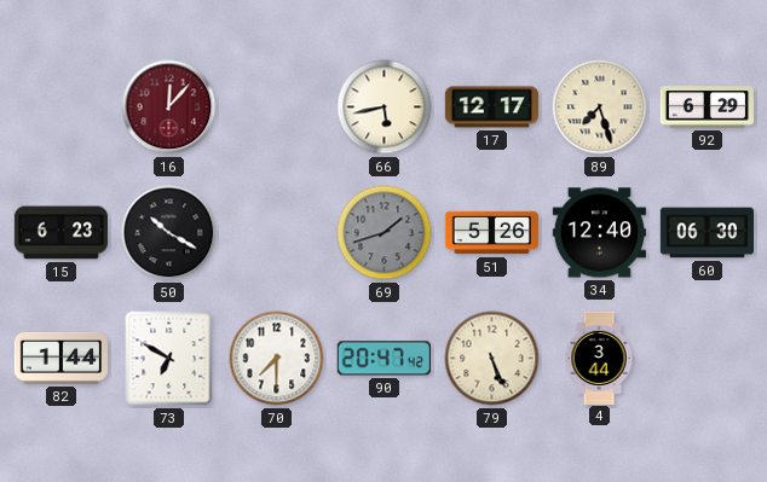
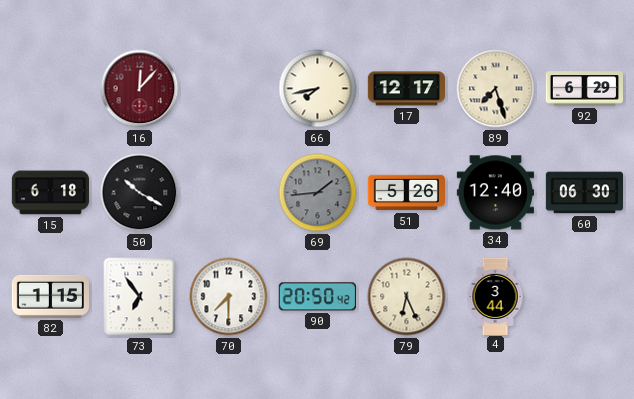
66: 5:43 -> 7:43 (318, 89)
15: 6:23 -> 6:18 (50, 193)
69: 1:42 -> 1:44 (318, 193)
82: 1:44 -> 1:15 (50, 296)
73: 6:50 -> 6:54 (140, 297)
90: 20:47 -> 20:50 (317, 297)
79: 5:26 -> 6:26 (407, 297)
